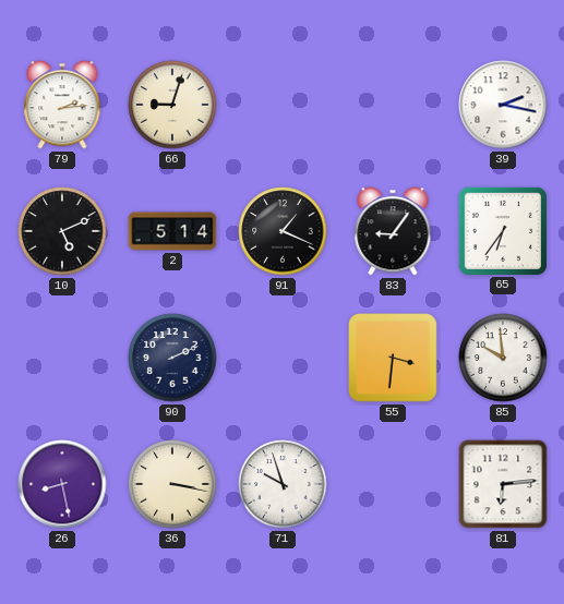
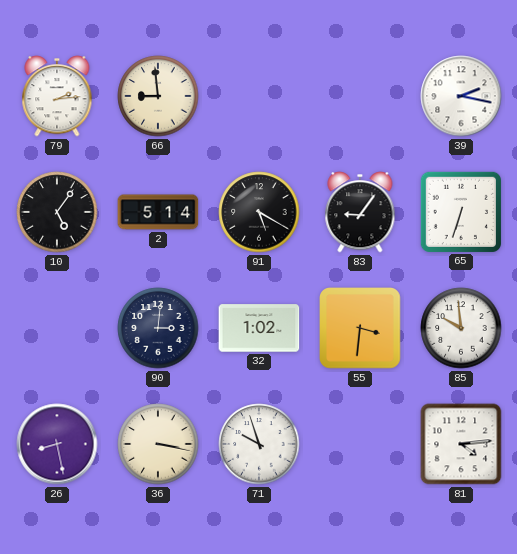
66: 9:03 -> 8:59 (158, 96)
10: 5:11 -> 5:06 (57, 212)
91: 1:19 -> 5:20 (259, 212)
65: 6:36 -> 6:33 (460, 211)
90: 2:11 -> 3:01 (158, 328)
32: none -> 1:02 (259, 328)
81: 6:14 -> 4:14 (461, 444)
